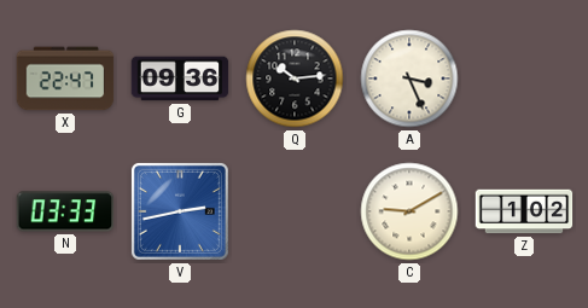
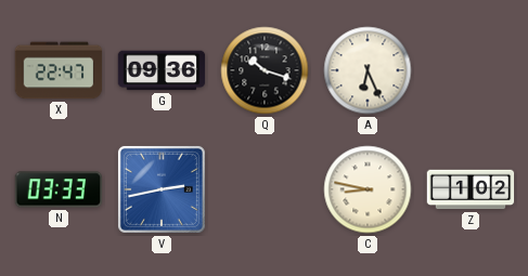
Q: 10:14 -> 10:18 (265, 70)
A: 3:26 -> 6:26 (368, 70)
C: 9:10 -> 8:47 (368, 189)
